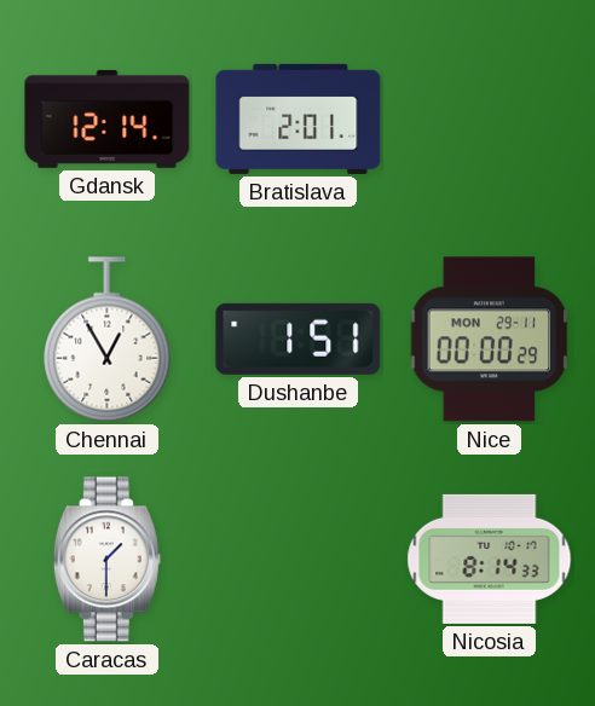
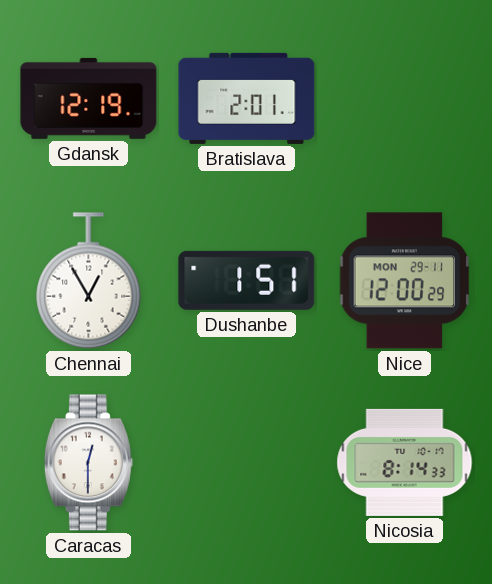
Gdansk: 12:14 -> 12:19 (89, 98)
Nice: 00:00 -> 12:00 (405, 281)
Caracas: 1:30 -> 12:30 (88, 463)
